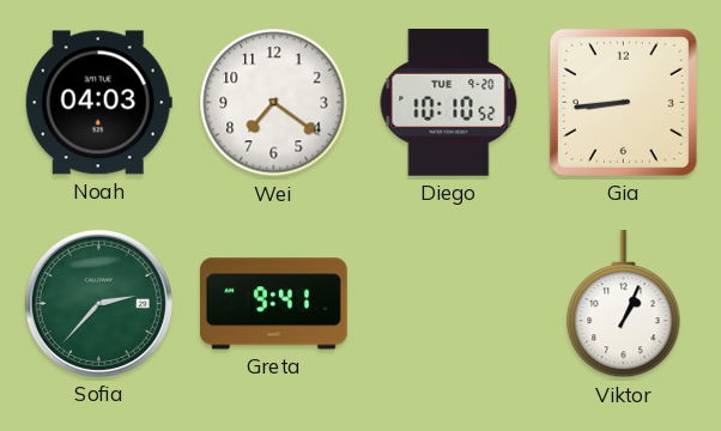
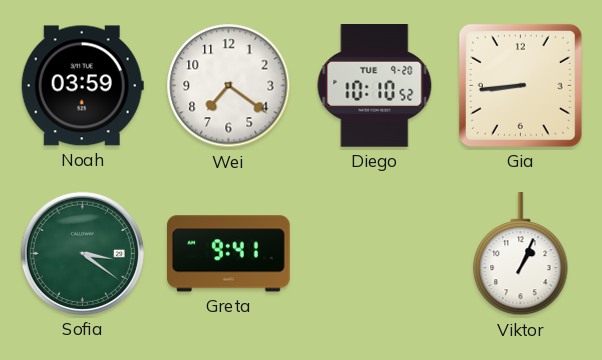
Noah: 04:03 -> 03:59 (82, 86)
Sofia: 2:37 -> 3:21 (82, 253)
